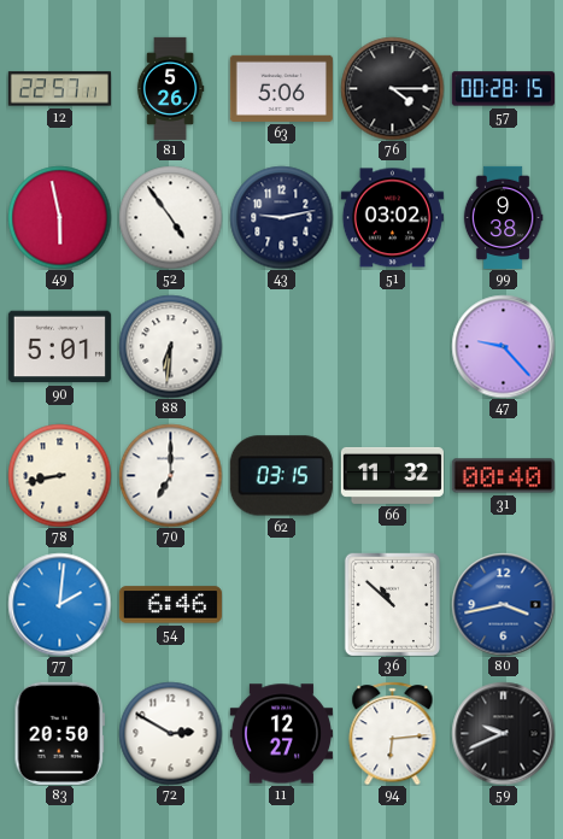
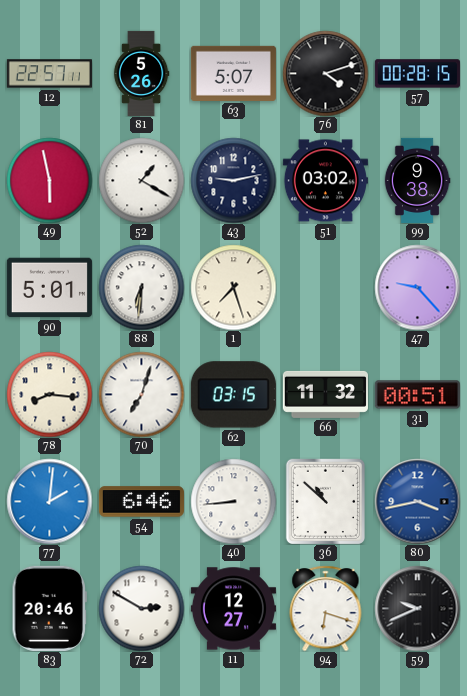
63: 5:06 -> 5:07 (233, 73)
76: 4:15 -> 4:12 (325, 73)
52: 4:54 -> 1:20 (141, 180)
1: none -> 7:27 (233, 287)
78: 8:43 -> 8:16 (49, 394)
70: 7:00 -> 7:03 (141, 394)
31: 00:40 -> 00:51 (417, 395)
40: none -> 8:44 (233, 501)
83: 20:50 -> 20:46 (49, 608)
94: 6:14 -> 6:18 (326, 608)
